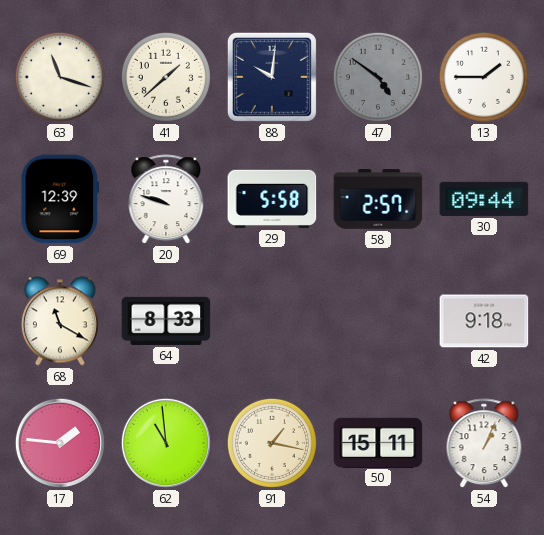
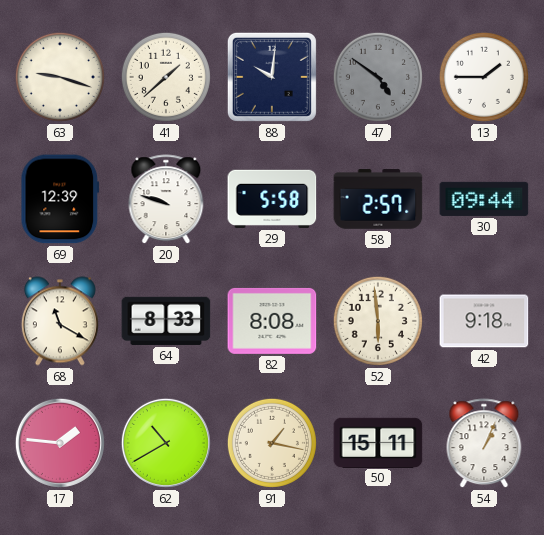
63: 11:18 -> 9:18 (60, 77)
82: none -> 8:08 (272, 321)
52: none -> 5:59 (378, 321)
62: 10:59 -> 10:40 (166, 443)
